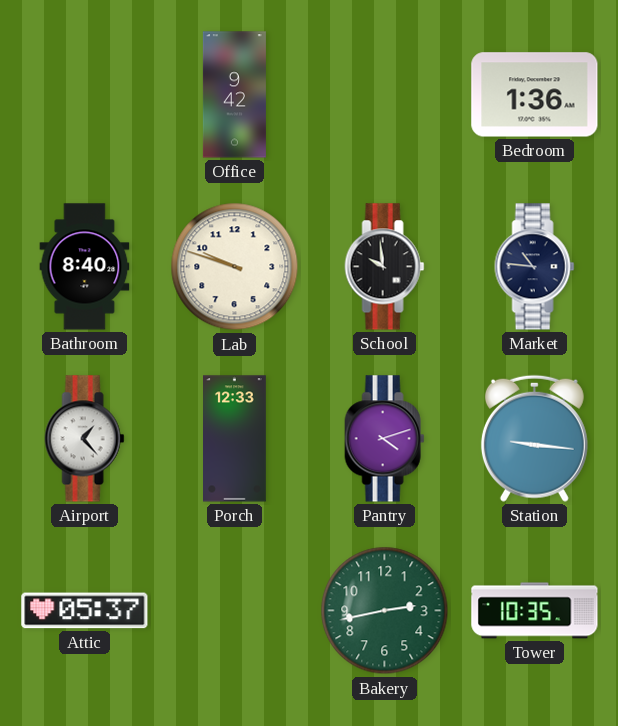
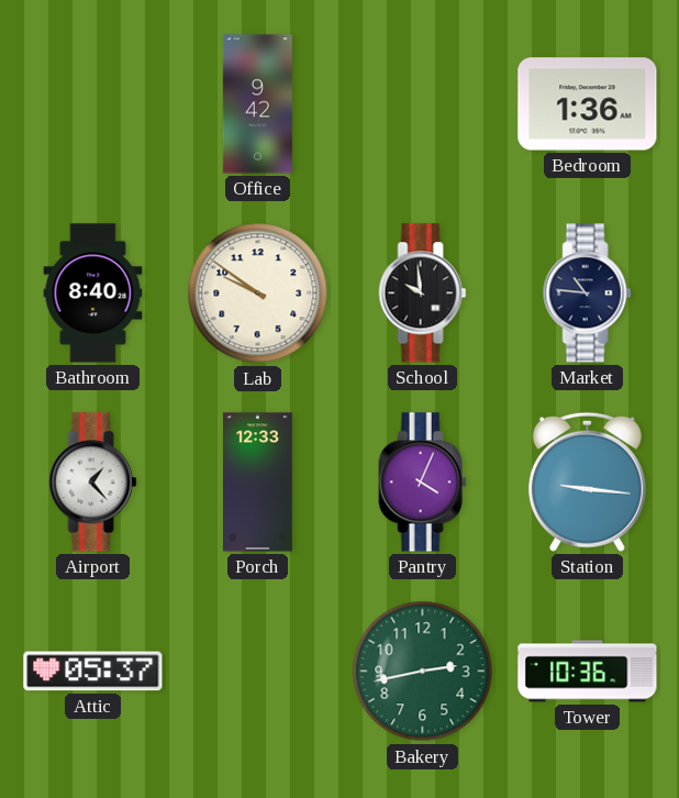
Lab: 9:48 -> 9:51 (258, 293)
Pantry: 4:12 -> 4:04 (423, 483)
Tower: 10:35 -> 10:36 (588, 672)
